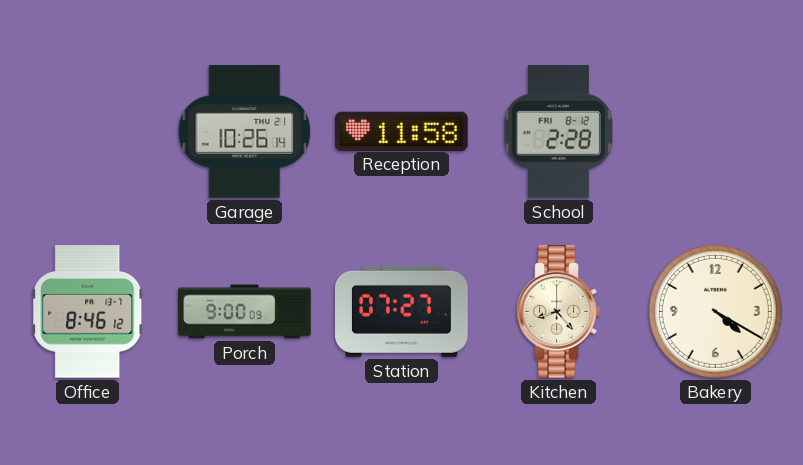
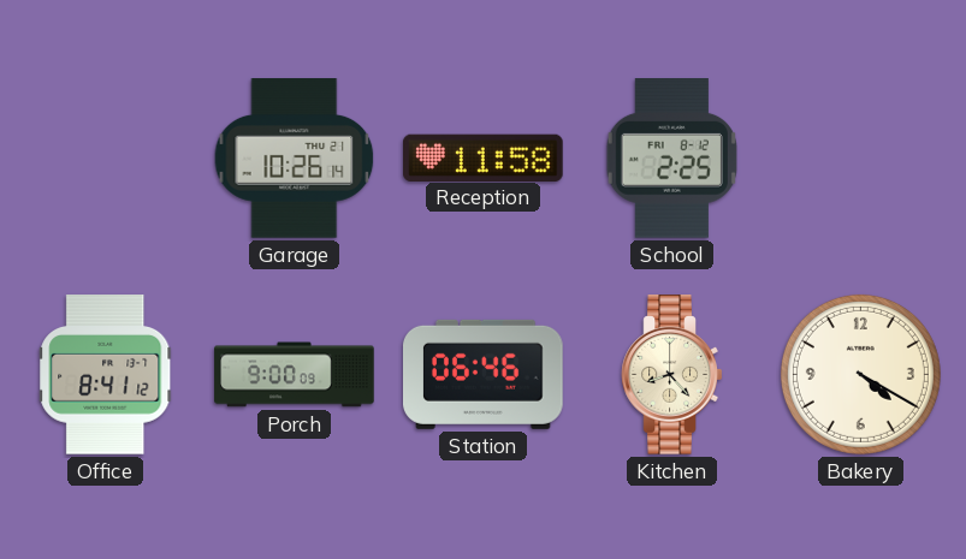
School: 2:28 -> 2:25 (671, 159)
Office: 8:46 -> 8:41 (106, 375)
Station: 07:27 -> 06:46 (484, 374)
